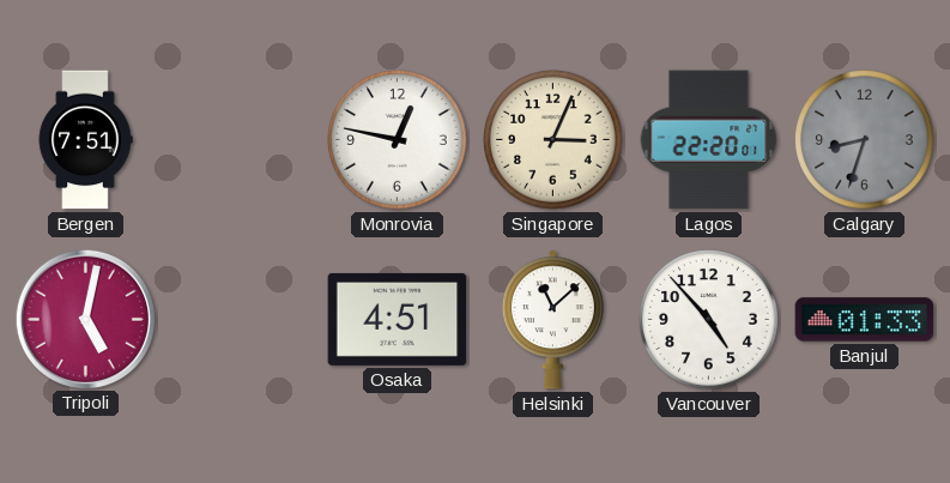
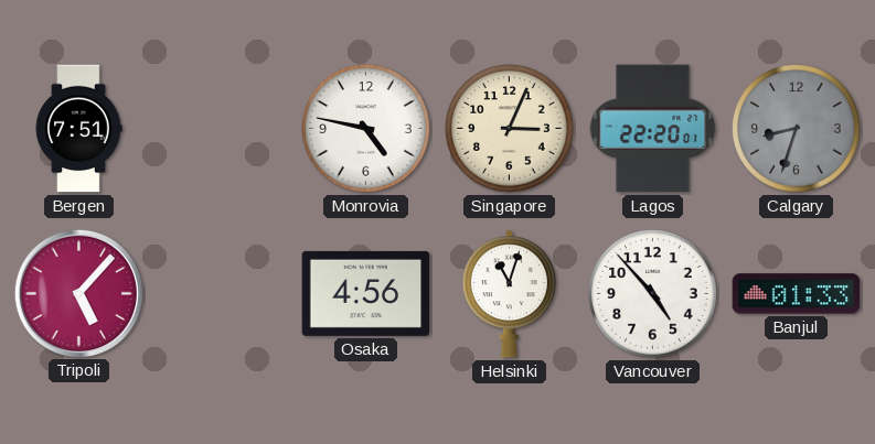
Monrovia: 12:47 -> 4:47 (366, 129)
Tripoli: 5:02 -> 5:07 (78, 293)
Osaka: 4:51 -> 4:56 (366, 293)
Helsinki: 11:08 -> 11:03 (509, 294)
